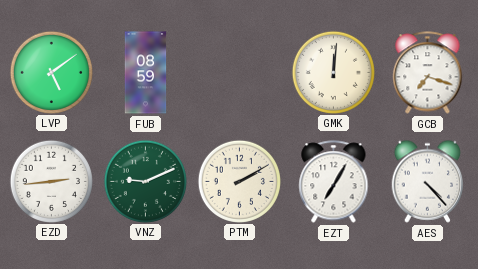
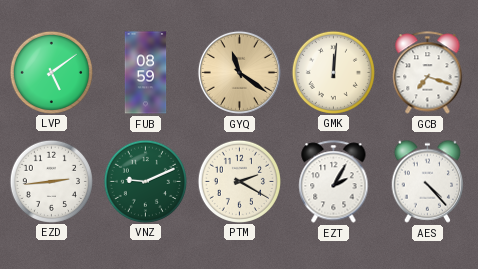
GYQ: none -> 11:21 (239, 72)
PTM: 2:10 -> 2:20 (239, 181)
EZT: 7:05 -> 2:05 (334, 182)
